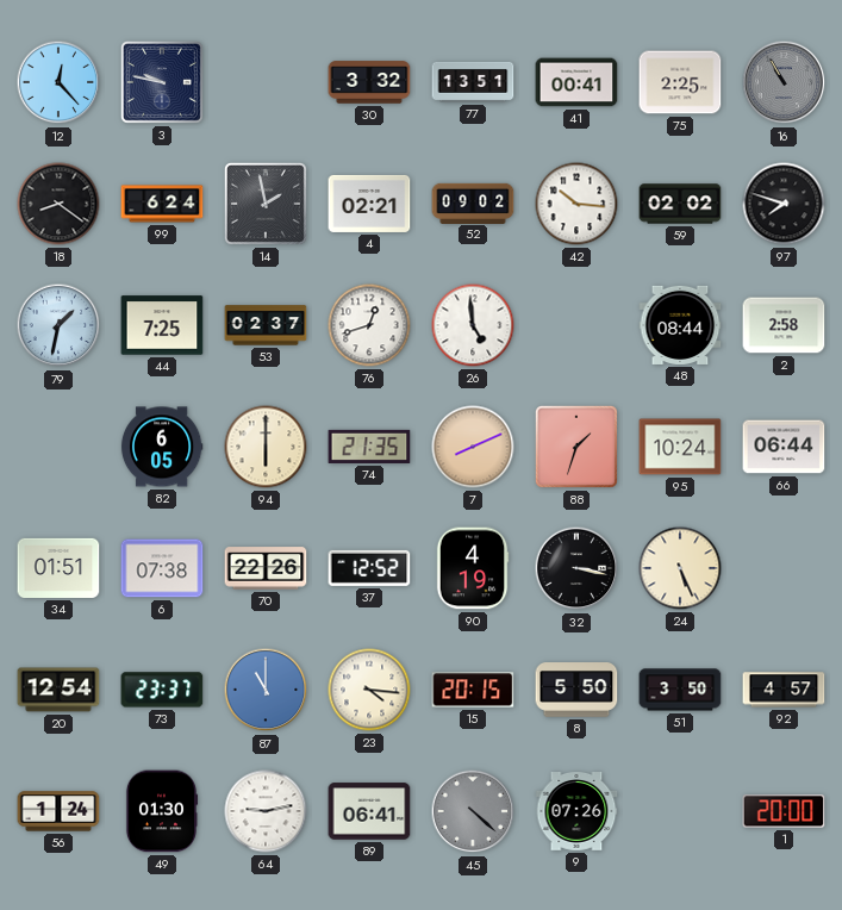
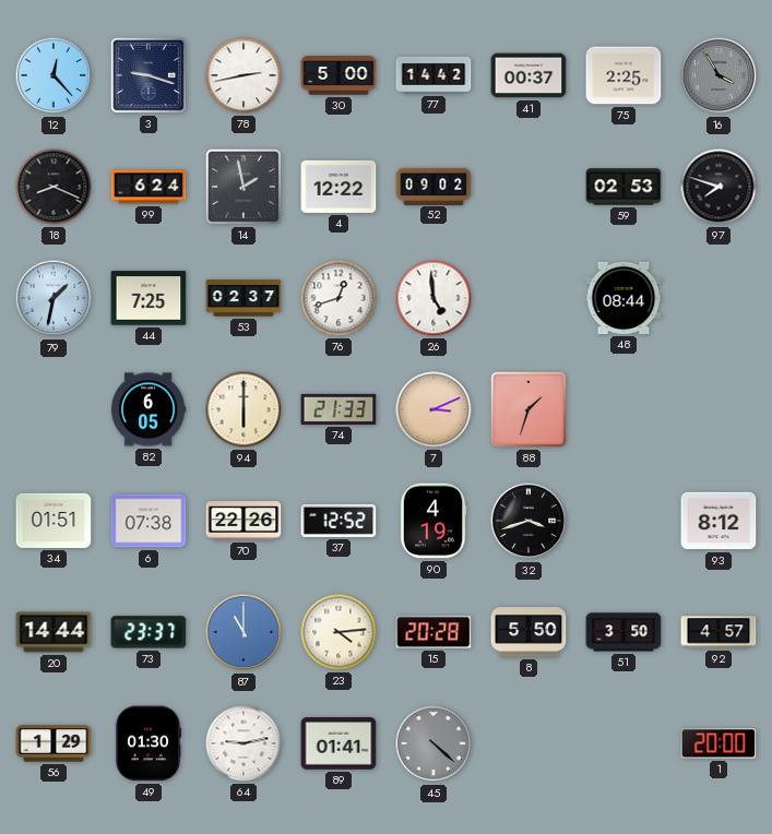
3: 9:47 -> 9:18 (149, 75)
78: none -> 2:43 (244, 75)
30: 3:32 -> 5:00 (339, 75)
77: 13:51 -> 14:42 (433, 75)
41: 00:41 -> 00:37 (528, 75)
16: 10:55 -> 3:55 (718, 75)
18: 8:21 -> 8:19 (54, 187)
4: 02:21 -> 12:22 (339, 187)
42: 10:16 -> none (576, 204)
59: 02:02 -> 02:53 (623, 187)
2: 2:58 -> none (784, 325)
74: 21:35 -> 21:33 (339, 409)
7: 8:11 -> 3:11 (433, 409)
95: 10:24 -> none (680, 447)
66: 06:44 -> none (784, 447)
32: 3:17 -> 3:42 (528, 521)
24: 5:26 -> none (680, 568)
93: none -> 8:12 (718, 521)
20: 12:54 -> 14:44 (54, 632)
23: 4:16 -> 4:14 (339, 632)
15: 20:15 -> 20:28 (433, 632)
56: 1:24 -> 1:29 (54, 743)
89: 06:41 -> 01:41 (339, 743)
9: 07:26 -> none (576, 812)
